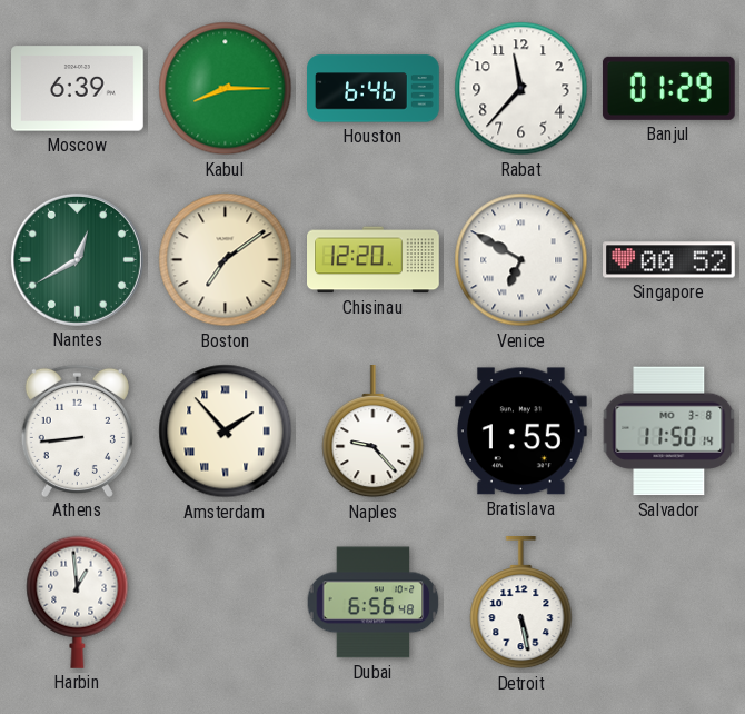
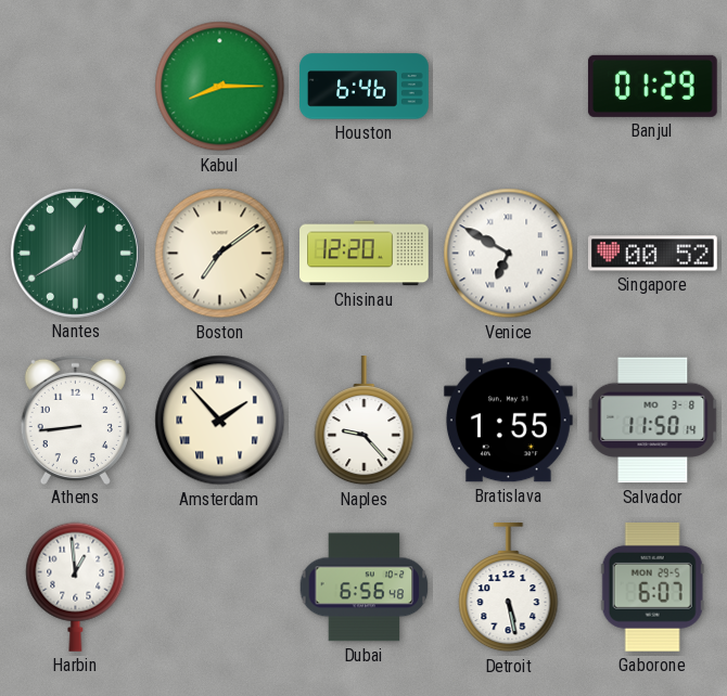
Moscow: 6:39 -> none (78, 89)
Rabat: 11:37 -> none (521, 89)
Gaborone: none -> 6:07 (652, 587)
